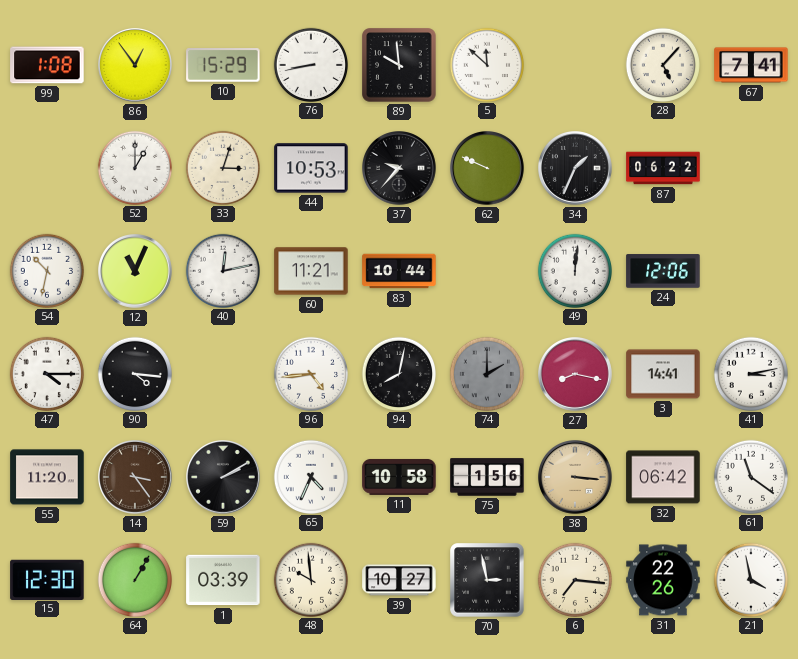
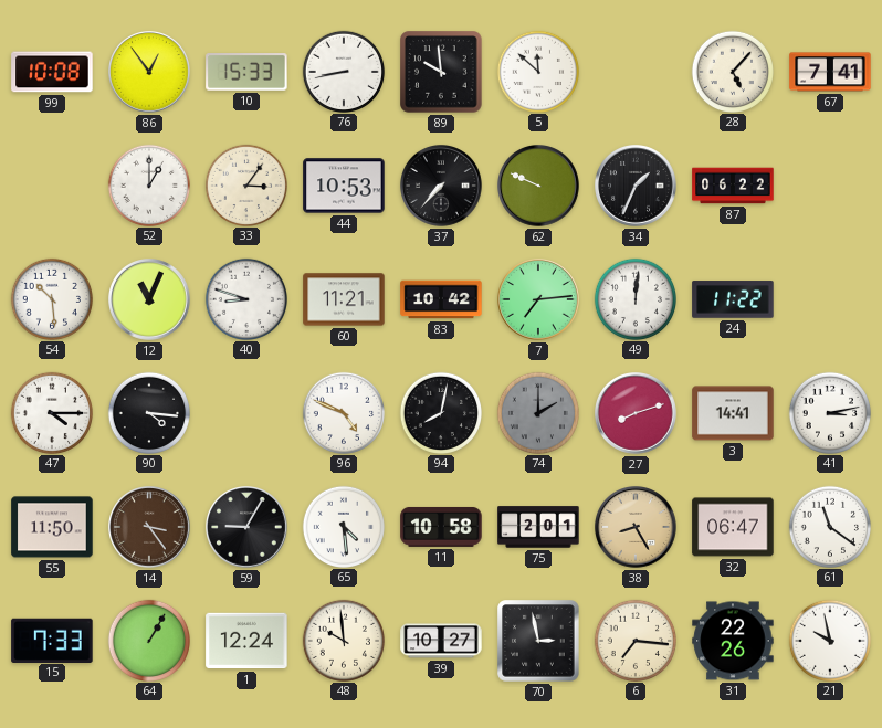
99: 1:08 -> 10:08 (52, 72)
10: 15:29 -> 15:33 (246, 72)
33: 3:03 -> 3:06 (245, 184)
37: 9:37 -> 7:37 (442, 187)
54: 10:32 -> 10:29 (51, 298)
40: 12:13 -> 8:48 (245, 298)
83: 10:44 -> 10:42 (441, 299)
7: none -> 7:14 (539, 300)
24: 12:06 -> 11:22 (733, 299)
96: 4:44 -> 4:49 (343, 412)
27: 8:17 -> 8:12 (637, 414)
55: 11:20 -> 11:50 (52, 527)
59: 2:10 -> 9:05 (248, 528)
65: 4:34 -> 4:29 (343, 526)
75: 1:56 -> 2:01 (538, 527)
38: 3:16 -> 8:25 (637, 528)
32: 06:42 -> 06:47 (733, 527)
15: 12:30 -> 7:33 (52, 640)
1: 03:39 -> 12:24 (246, 641)
21: 3:58 -> 9:58 (829, 640)
